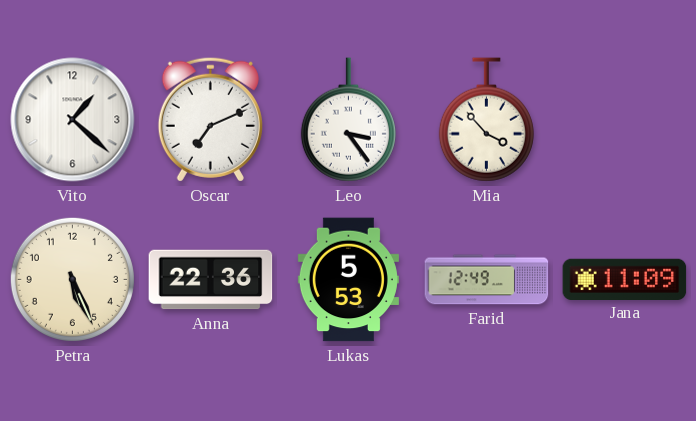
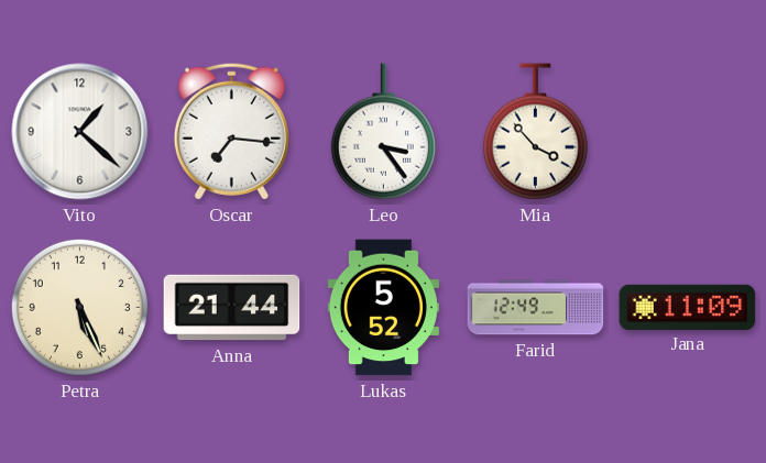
Oscar: 7:11 -> 7:16 (231, 131)
Anna: 22:36 -> 21:44 (232, 308)
Lukas: 5:53 -> 5:52 (383, 308)
